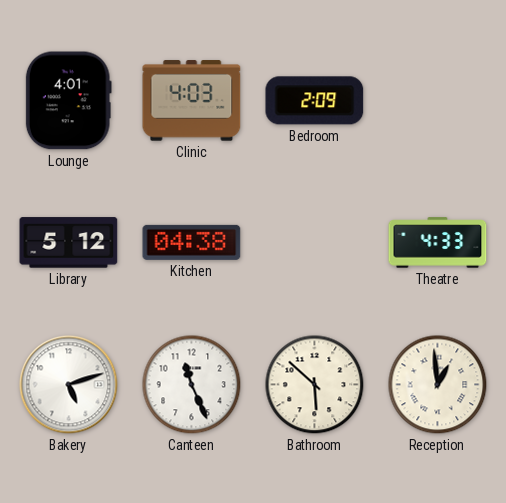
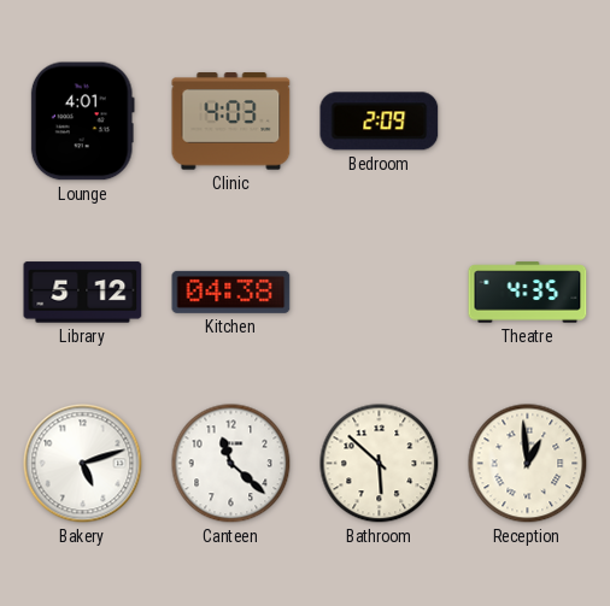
Theatre: 4:33 -> 4:35 (528, 293)
Canteen: 11:26 -> 11:22 (231, 464)
